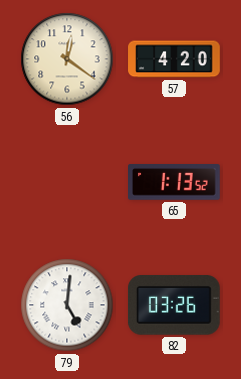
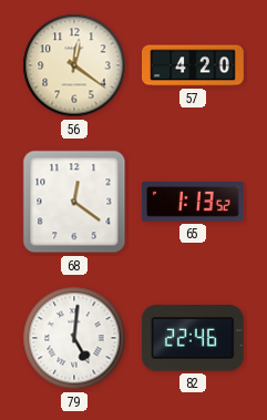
68: none -> 12:21 (74, 202)
82: 03:26 -> 22:46 (193, 338)
